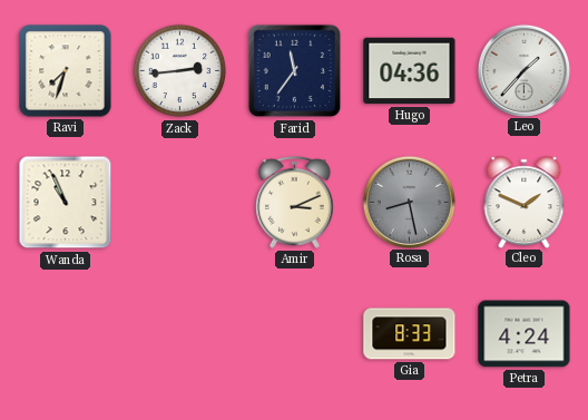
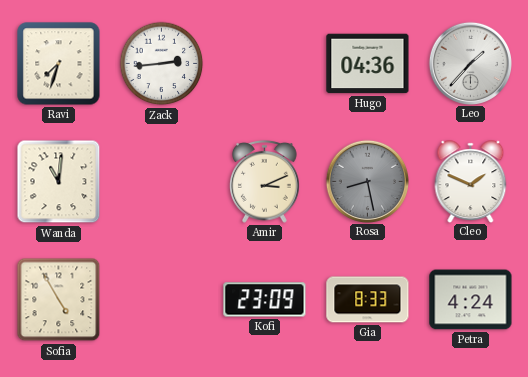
Farid: 11:36 -> none (295, 71)
Wanda: 10:56 -> 11:01 (59, 182)
Sofia: none -> 4:55 (59, 300)
Kofi: none -> 23:09 (265, 300)
